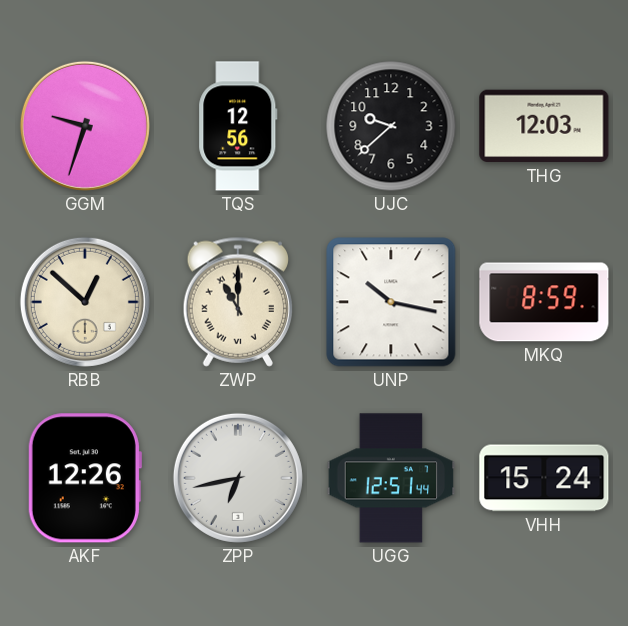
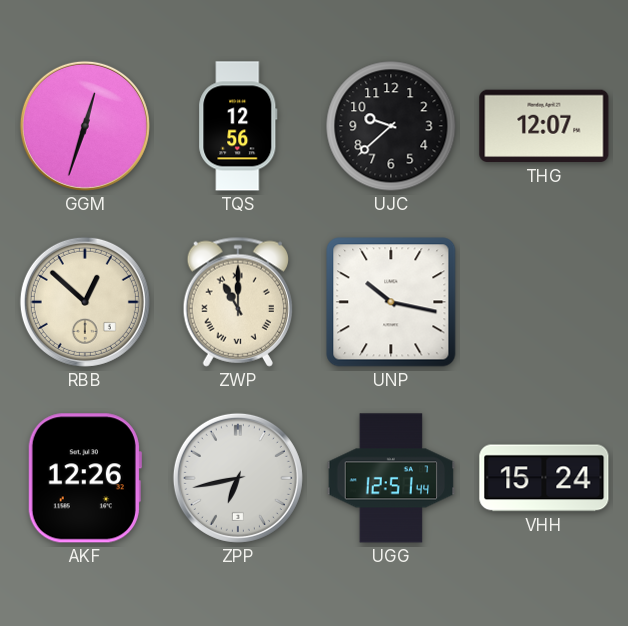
GGM: 9:33 -> 12:33 (85, 126)
THG: 12:03 -> 12:07 (544, 126)
MKQ: 8:59 -> none (544, 302)
